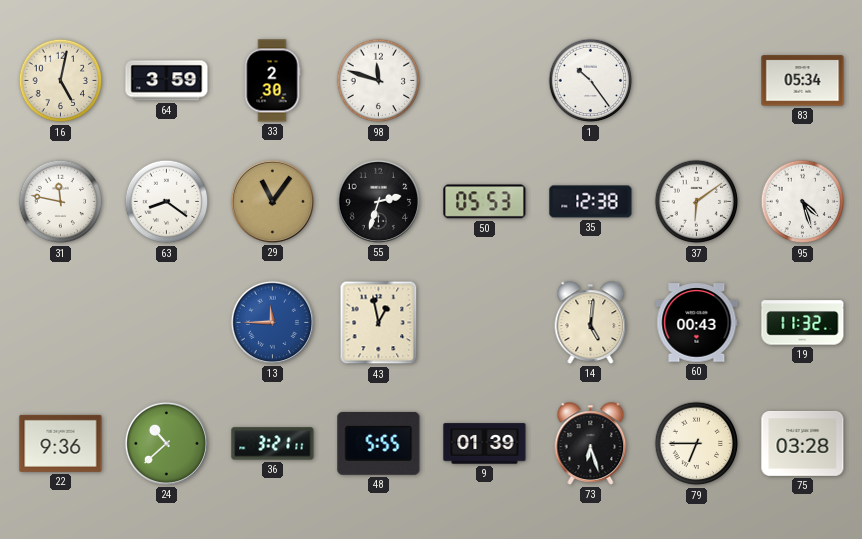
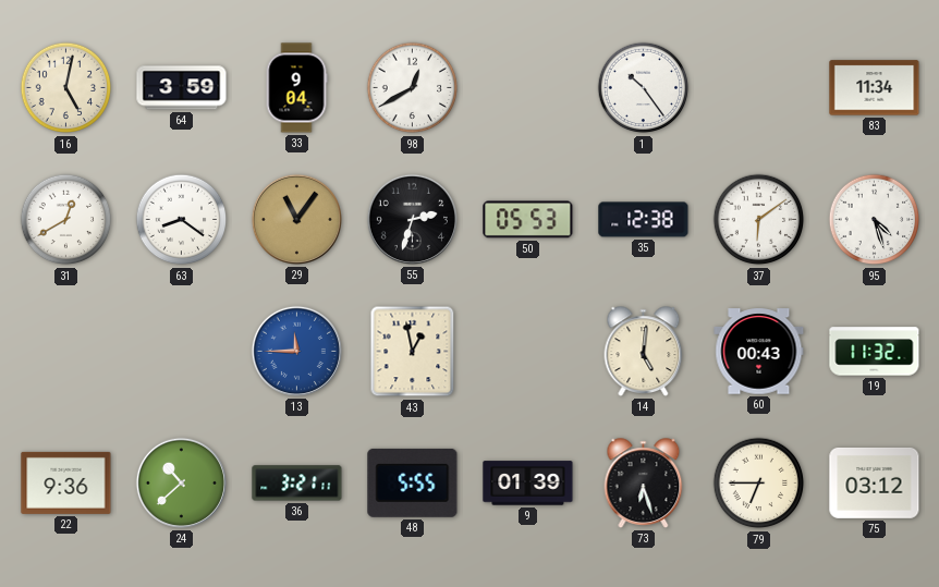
33: 2:30 -> 9:04 (296, 88)
98: 11:48 -> 12:40 (413, 88)
83: 05:34 -> 11:34 (875, 88)
31: 11:47 -> 12:40 (66, 220)
75: 03:28 -> 03:12 (875, 482)
